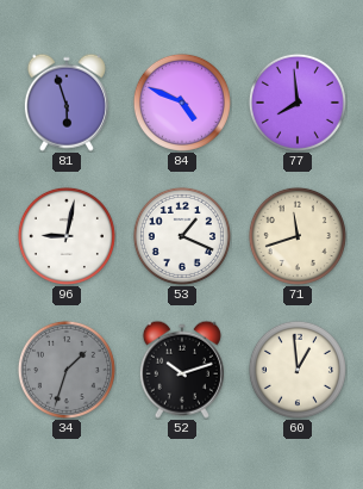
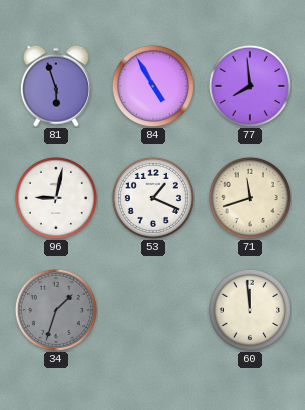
84: 4:49 -> 4:55 (153, 86)
52: 10:12 -> none (182, 370)
60: 12:59 -> 11:59 (250, 310)
